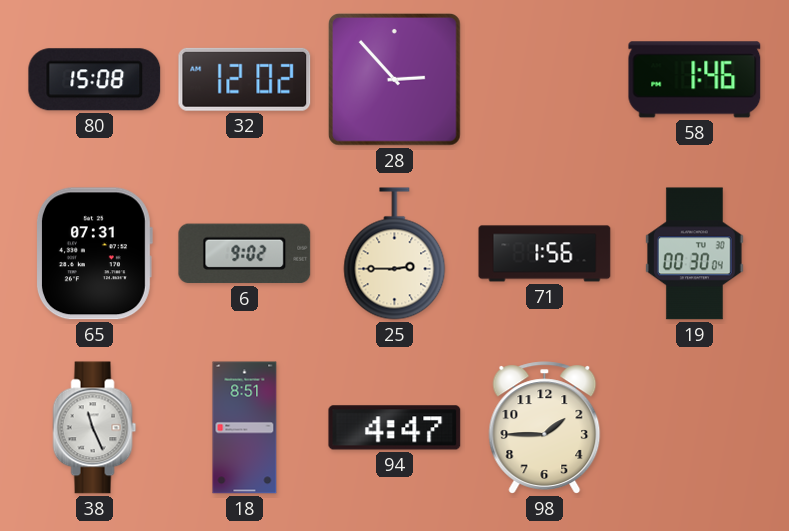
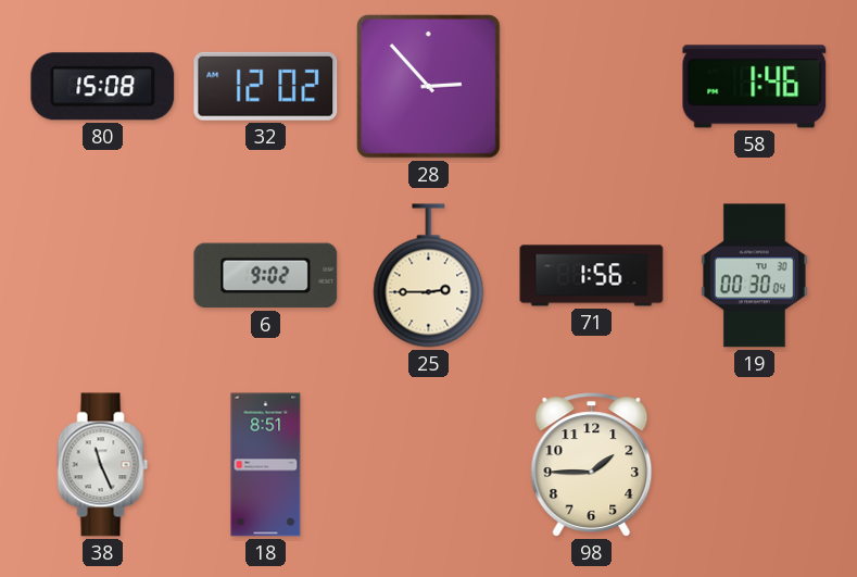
65: 07:31 -> none (94, 254)
94: 4:47 -> none (395, 428)
